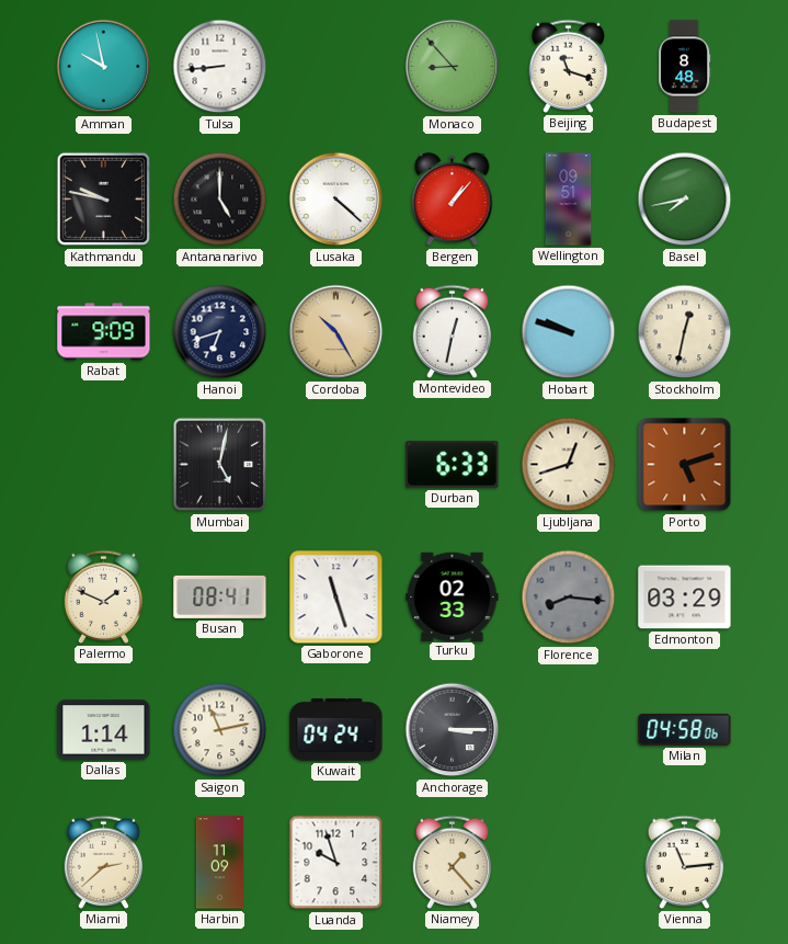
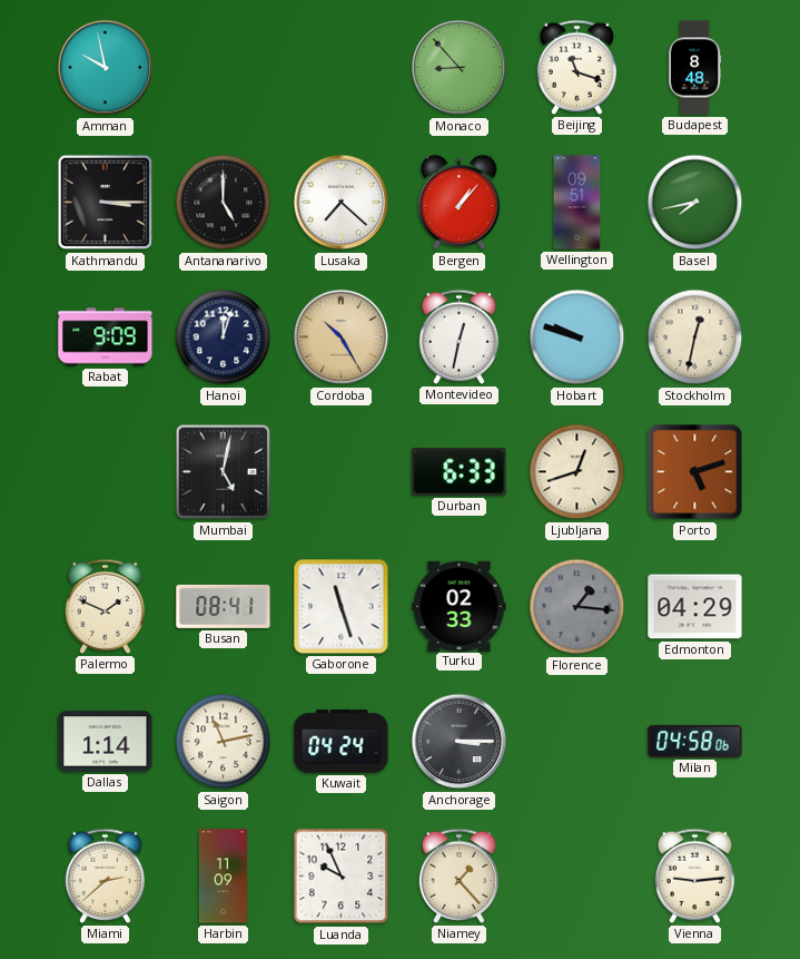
Tulsa: 8:44 -> none (220, 67)
Kathmandu: 9:47 -> 3:15 (106, 203)
Lusaka: 4:22 -> 7:22 (342, 203)
Hanoi: 6:42 -> 12:03 (224, 337)
Florence: 8:16 -> 1:16 (577, 607)
Edmonton: 03:29 -> 04:29 (695, 607)
Luanda: 9:57 -> 9:56 (342, 877)
Vienna: 11:14 -> 9:14 (695, 875)
